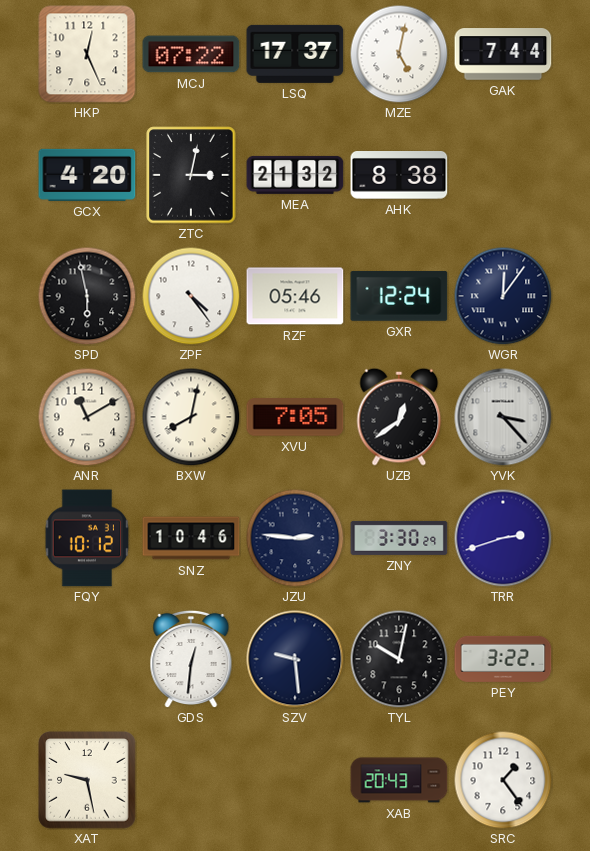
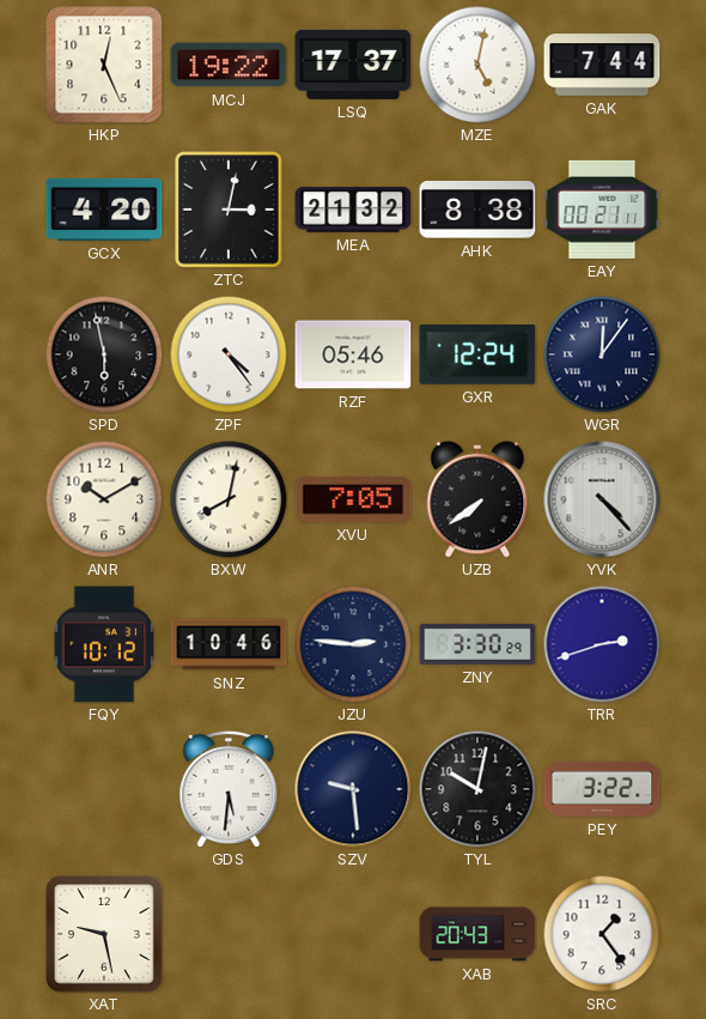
MCJ: 07:22 -> 19:22 (229, 65)
EAY: none -> 00:21 (602, 210)
ANR: 11:10 -> 10:10 (104, 499)
UZB: 12:39 -> 7:39 (477, 499)
YVK: 3:23 -> 4:23 (602, 499)
GDS: 12:31 -> 5:31 (229, 788)
